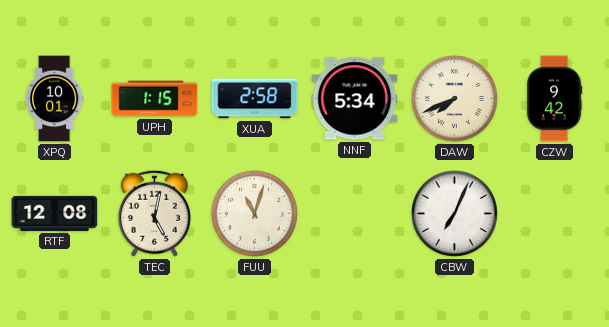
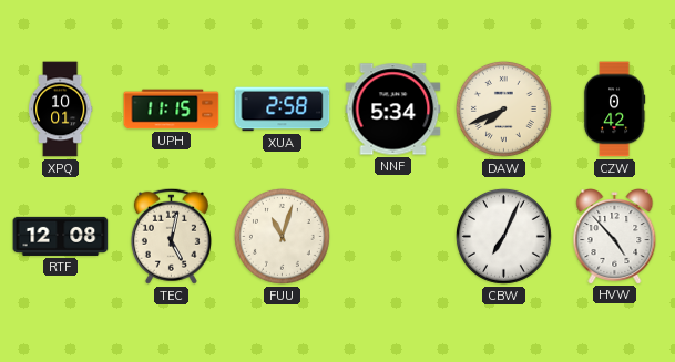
UPH: 1:15 -> 11:15 (172, 110)
CZW: 9:42 -> 0:42 (614, 110)
HVW: none -> 4:53 (615, 236)
